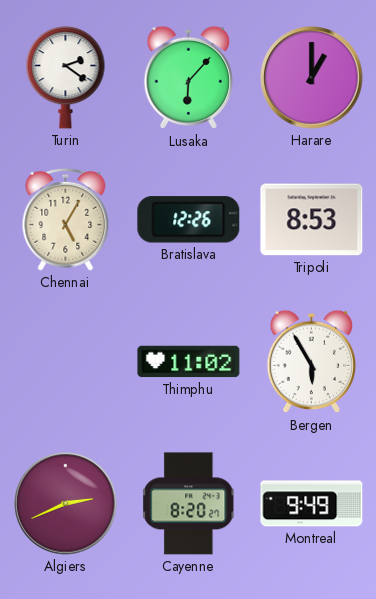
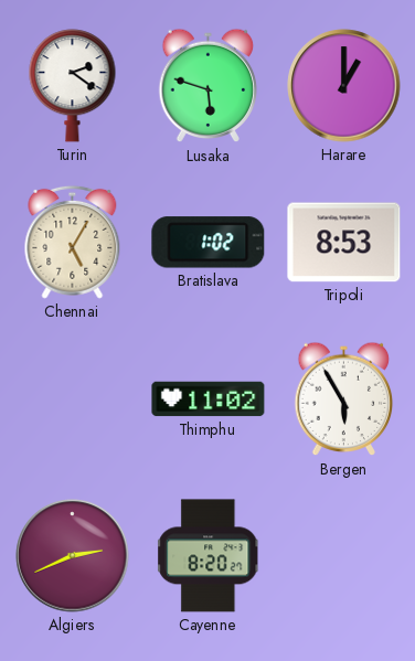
Lusaka: 6:07 -> 5:48 (209, 86)
Bratislava: 12:26 -> 1:02 (209, 243)
Montreal: 9:49 -> none (312, 504)
